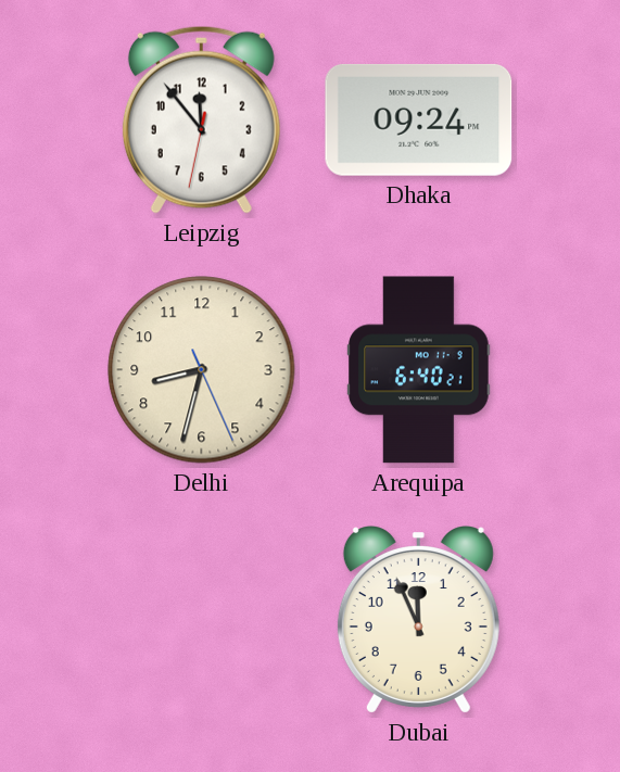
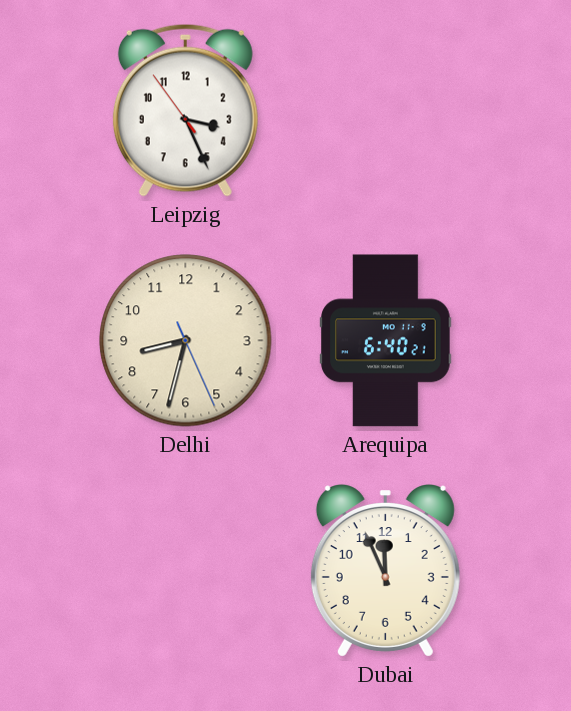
Leipzig: 11:53 -> 3:25 (185, 110)
Dhaka: 09:24 -> none (419, 119)
